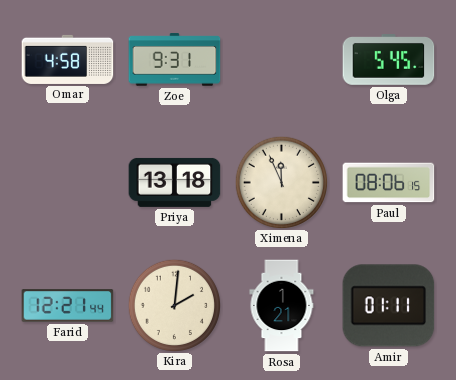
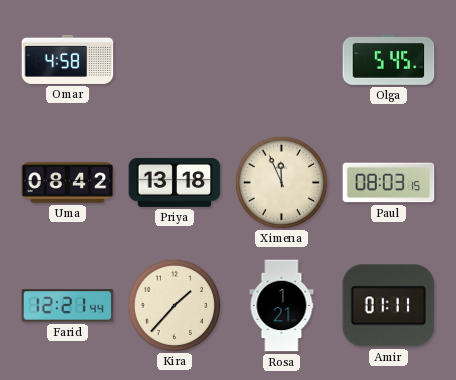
Zoe: 9:31 -> none (175, 60)
Uma: none -> 08:42 (68, 183)
Paul: 08:06 -> 08:03 (389, 183)
Kira: 2:01 -> 1:37 (174, 305)
